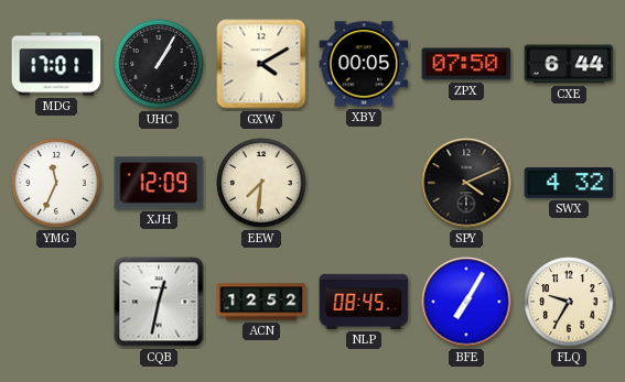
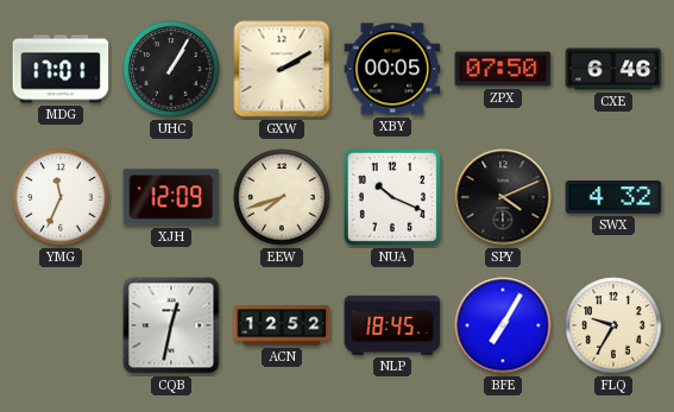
GXW: 4:10 -> 2:10 (282, 69)
CXE: 6:44 -> 6:46 (613, 69)
EEW: 7:31 -> 7:42 (282, 197)
NUA: none -> 10:19 (392, 197)
NLP: 08:45 -> 18:45 (392, 325)
